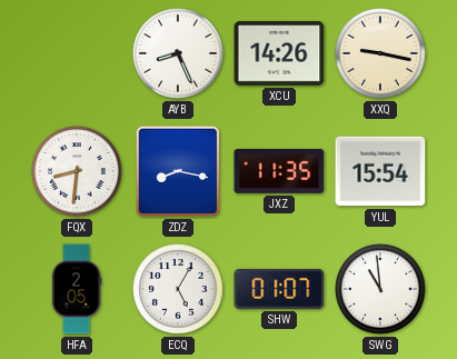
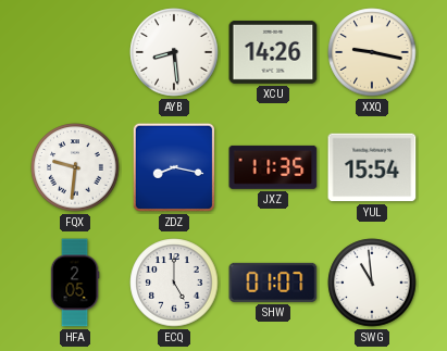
AYB: 8:26 -> 8:29 (174, 52)
FQX: 8:31 -> 9:31 (75, 167)
ECQ: 5:05 -> 5:00 (174, 283)
